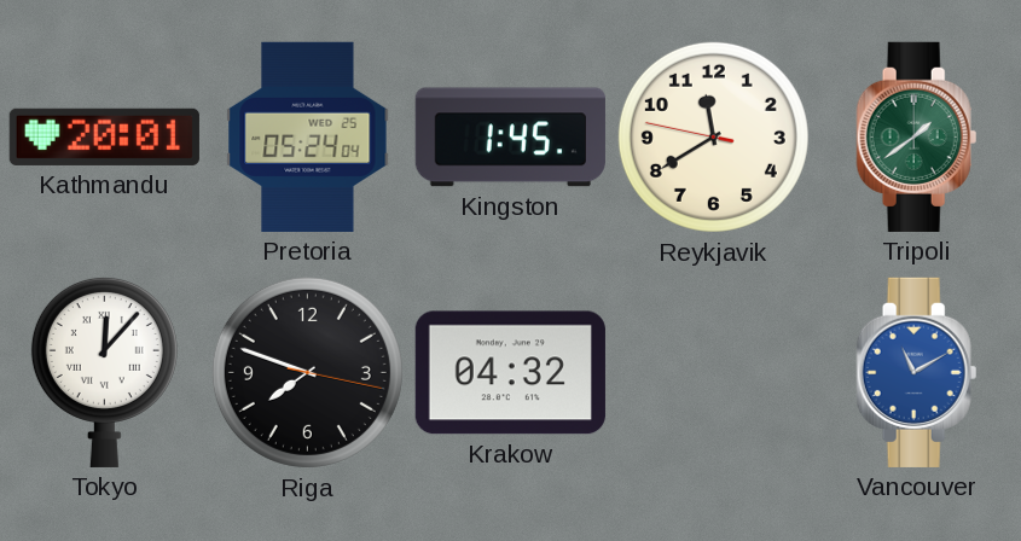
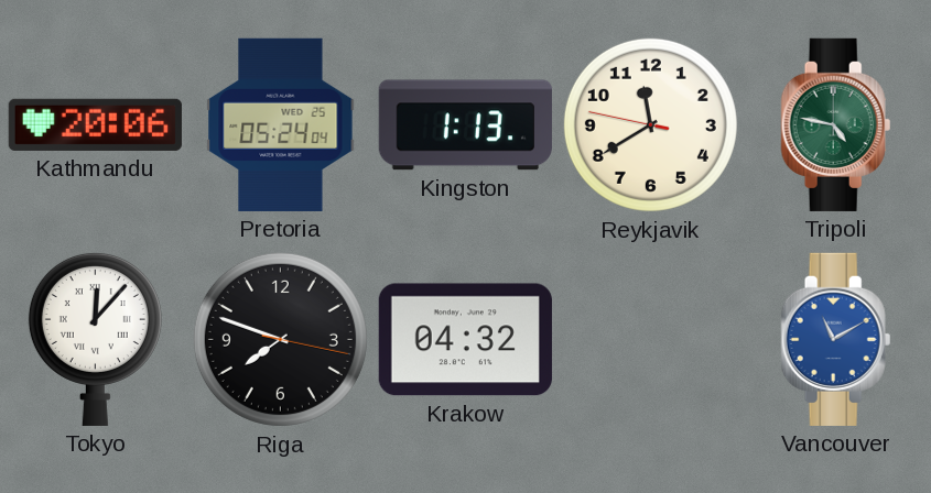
Kathmandu: 20:01 -> 20:06 (95, 124)
Kingston: 1:45 -> 1:13 (465, 125)
Tripoli: 1:39 -> 4:47 (836, 124)
